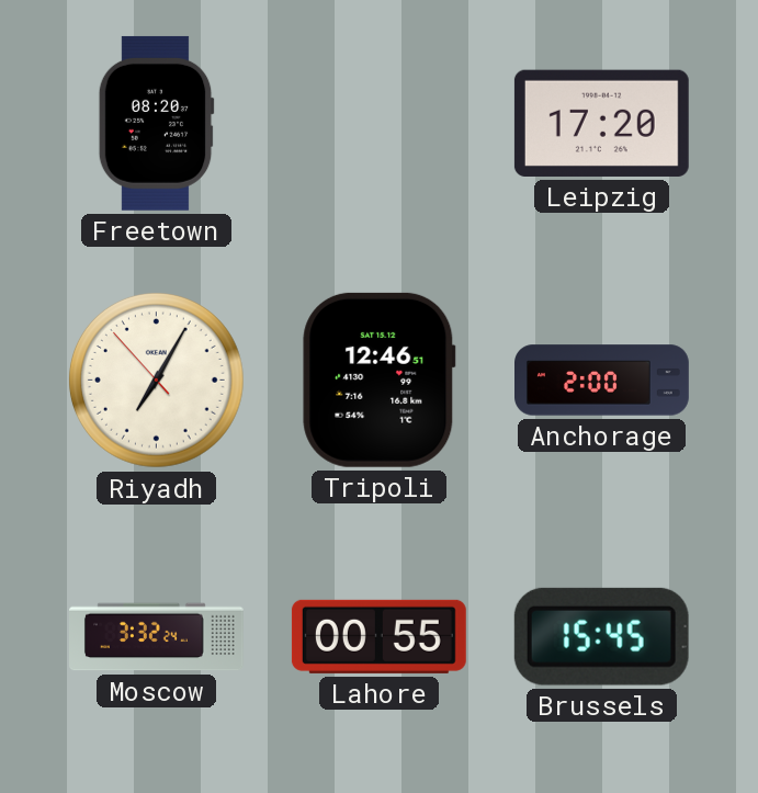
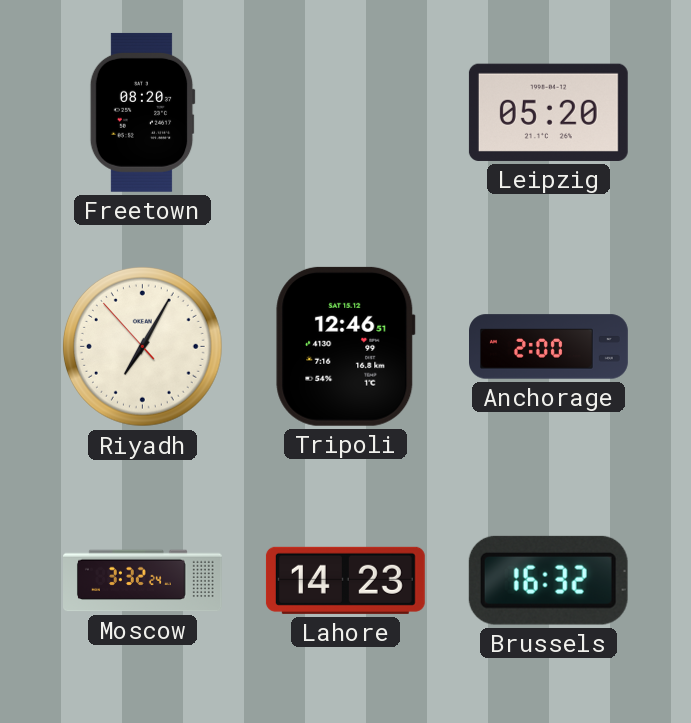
Leipzig: 17:20 -> 05:20 (548, 112)
Lahore: 00:55 -> 14:23 (345, 580)
Brussels: 15:45 -> 16:32 (548, 580)
